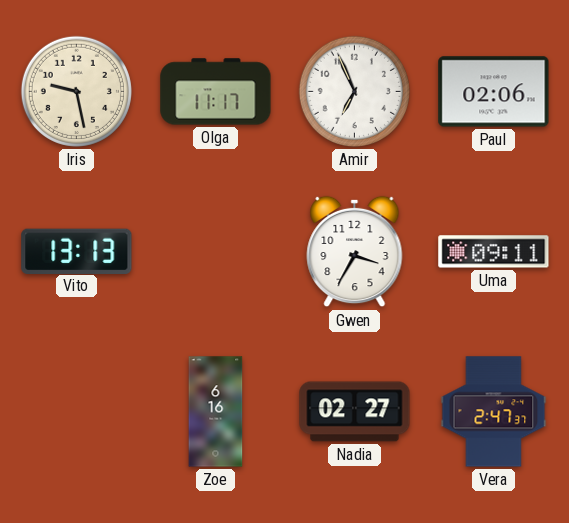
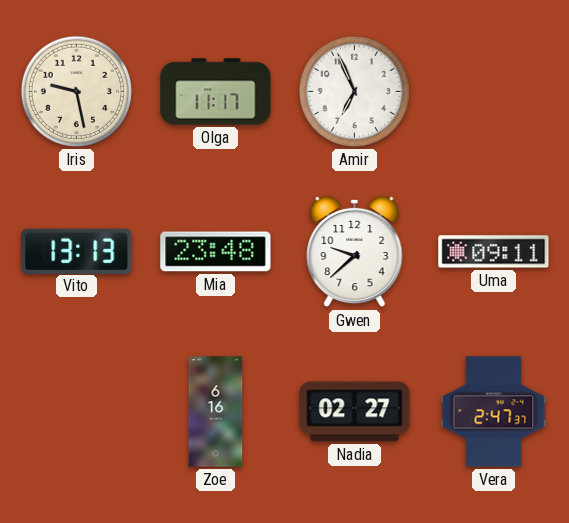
Paul: 02:06 -> none (494, 92)
Mia: none -> 23:48 (216, 252)
Gwen: 3:35 -> 9:38 (355, 252)
